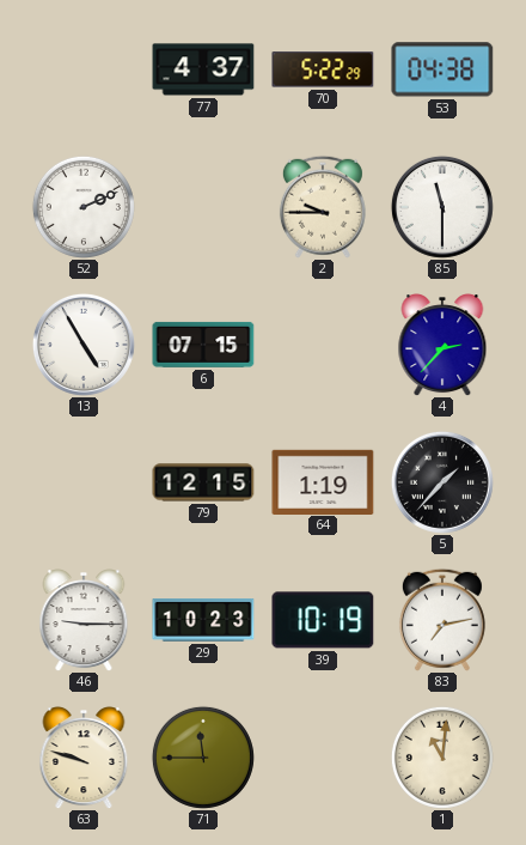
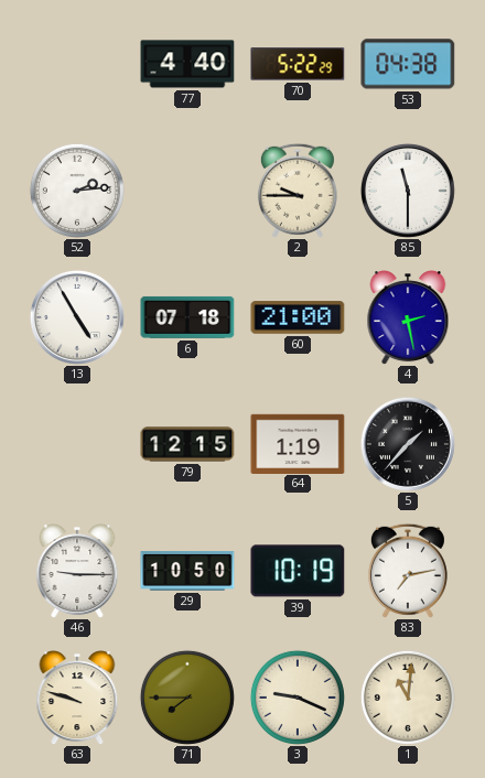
77: 4:37 -> 4:40 (187, 64)
52: 2:11 -> 2:14 (77, 191)
6: 07:15 -> 07:18 (187, 317)
60: none -> 21:00 (298, 317)
4: 2:37 -> 2:28 (408, 317)
29: 10:23 -> 10:50 (187, 572)
71: 11:45 -> 7:45 (187, 698)
3: none -> 9:19 (298, 698)
